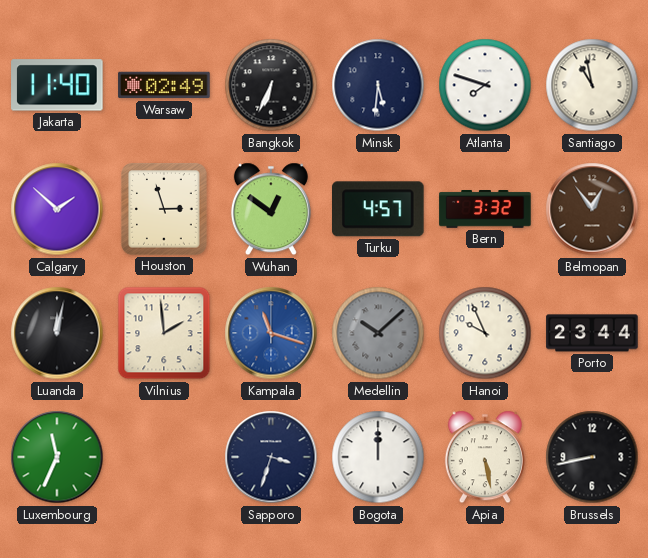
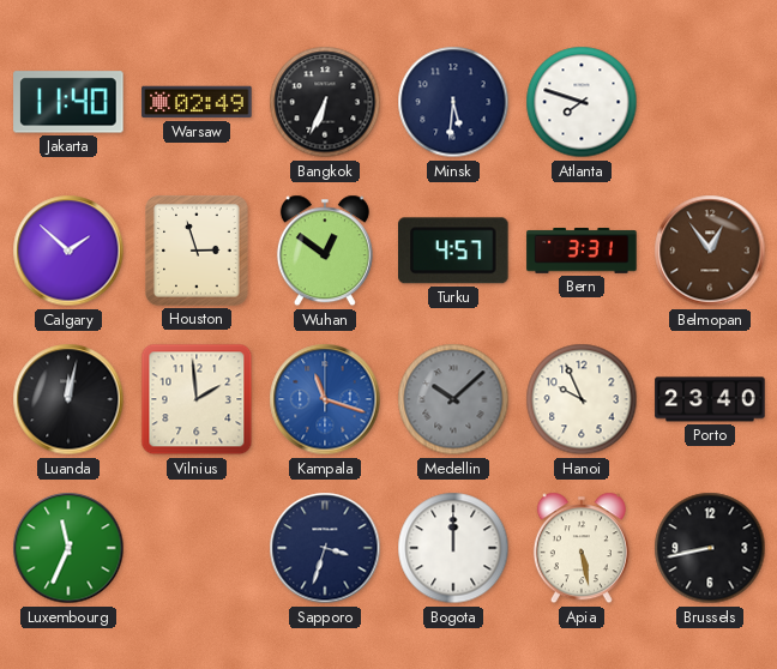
Santiago: 10:58 -> none (592, 85)
Bern: 3:32 -> 3:31 (582, 252)
Porto: 23:44 -> 23:40 (710, 399)
